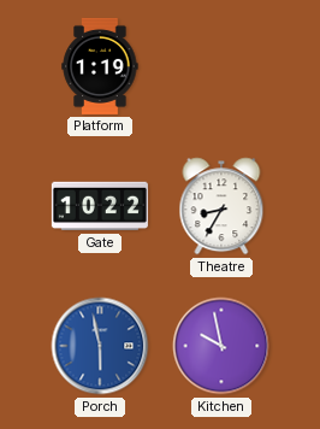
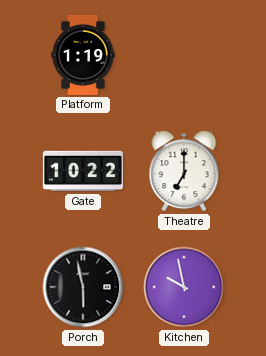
Theatre: 8:35 -> 7:00 (184, 171)
Porch dial: blue -> black (83, 287)
